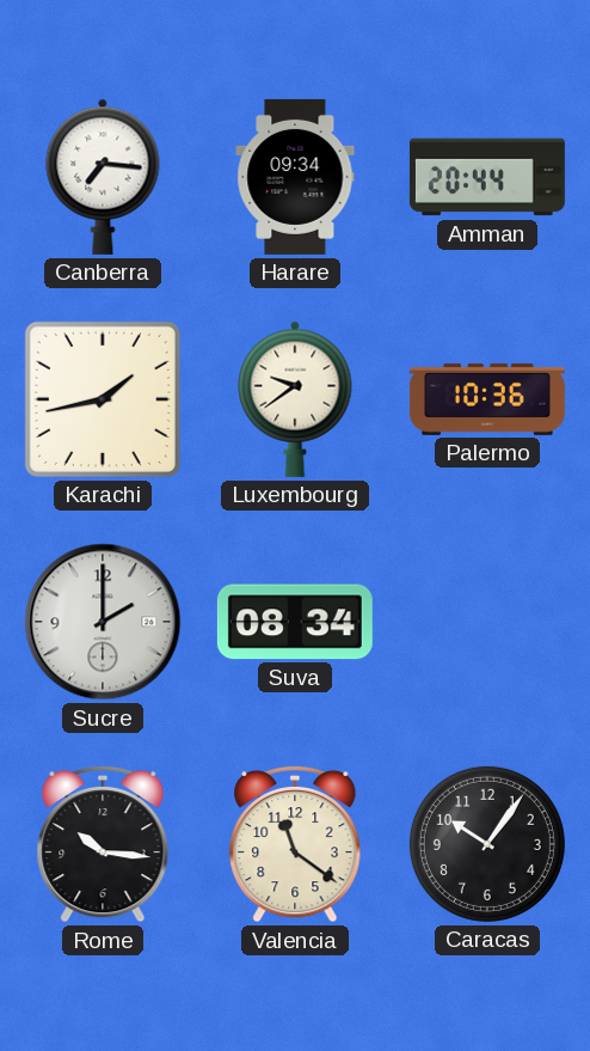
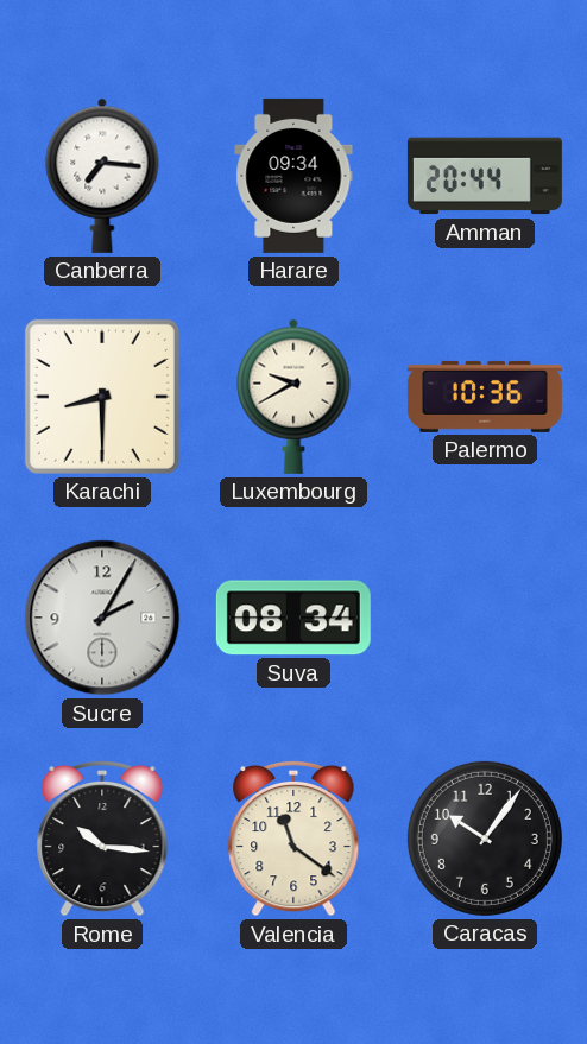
Karachi: 1:43 -> 8:30 (102, 397)
Luxembourg: 9:39 -> 9:40 (293, 397)
Sucre: 2:00 -> 2:05 (102, 618)
